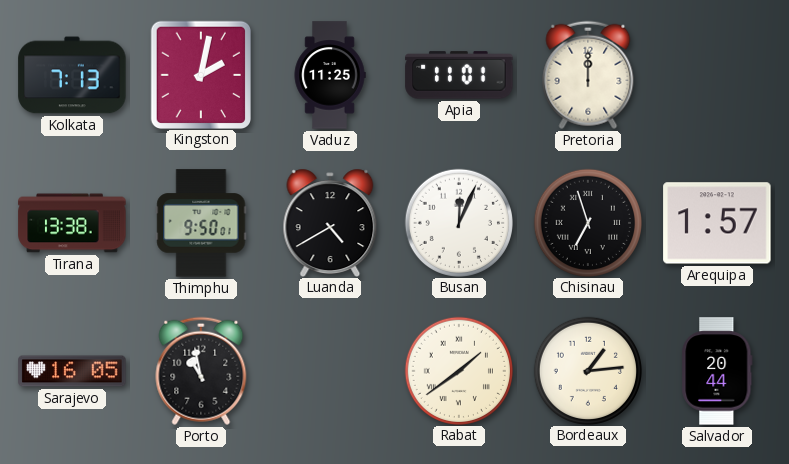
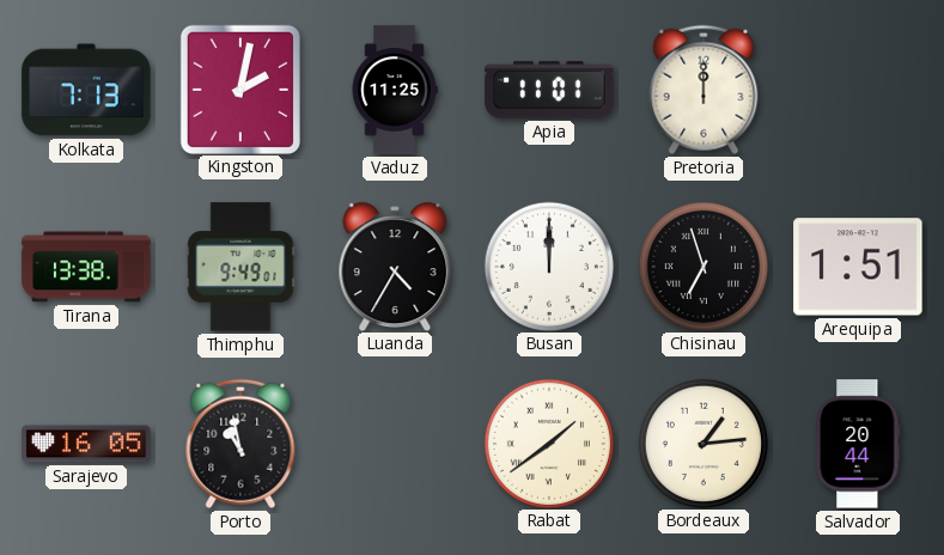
Thimphu: 9:50 -> 9:49 (240, 267)
Luanda: 4:40 -> 4:35 (395, 266)
Busan: 12:04 -> 12:00 (548, 266)
Arequipa: 1:57 -> 1:51 (858, 267)
